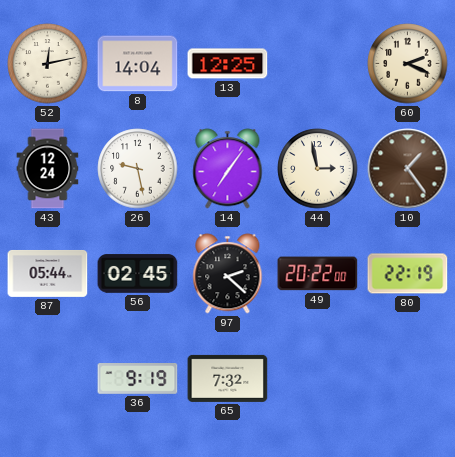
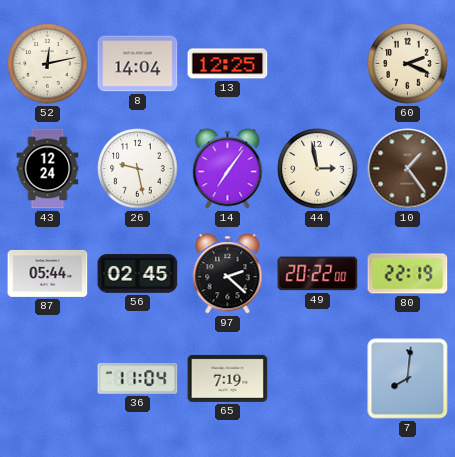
36: 9:19 -> 11:04 (138, 379)
65: 7:32 -> 7:19 (228, 378)
7: none -> 8:01 (408, 379)
